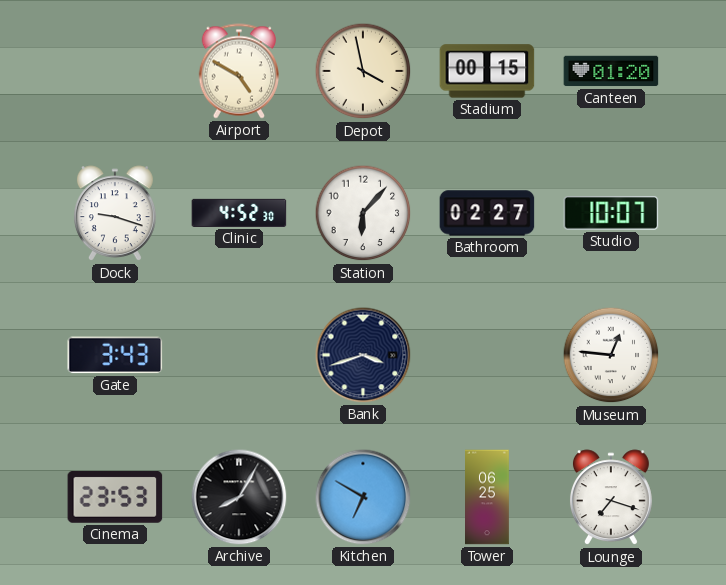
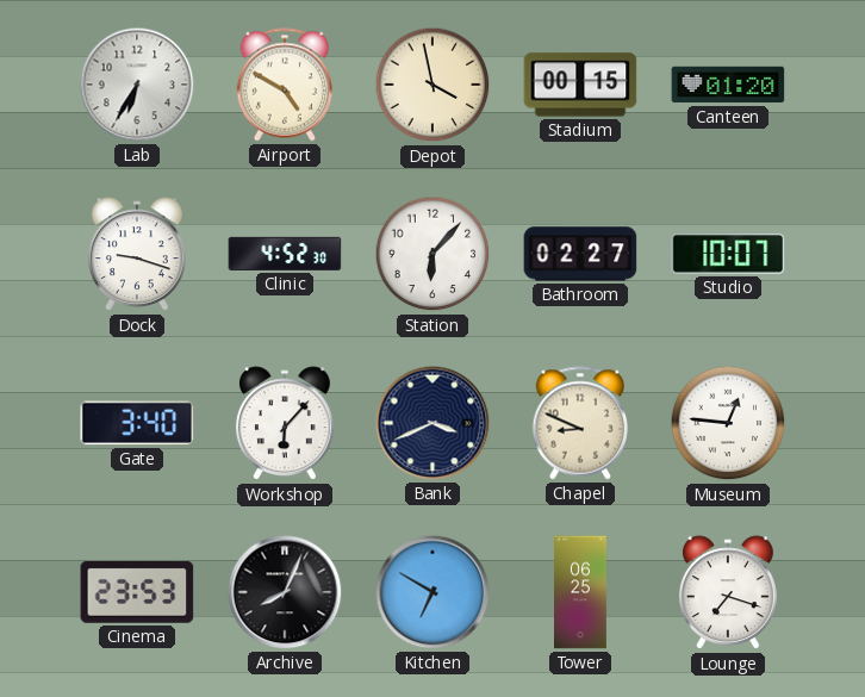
Lab: none -> 6:35 (137, 85)
Gate: 3:43 -> 3:40 (137, 423)
Workshop: none -> 6:07 (285, 424)
Bank: 3:42 -> 3:41 (432, 423)
Chapel: none -> 8:49 (579, 423)
Archive: 8:05 -> 8:04 (285, 592)
